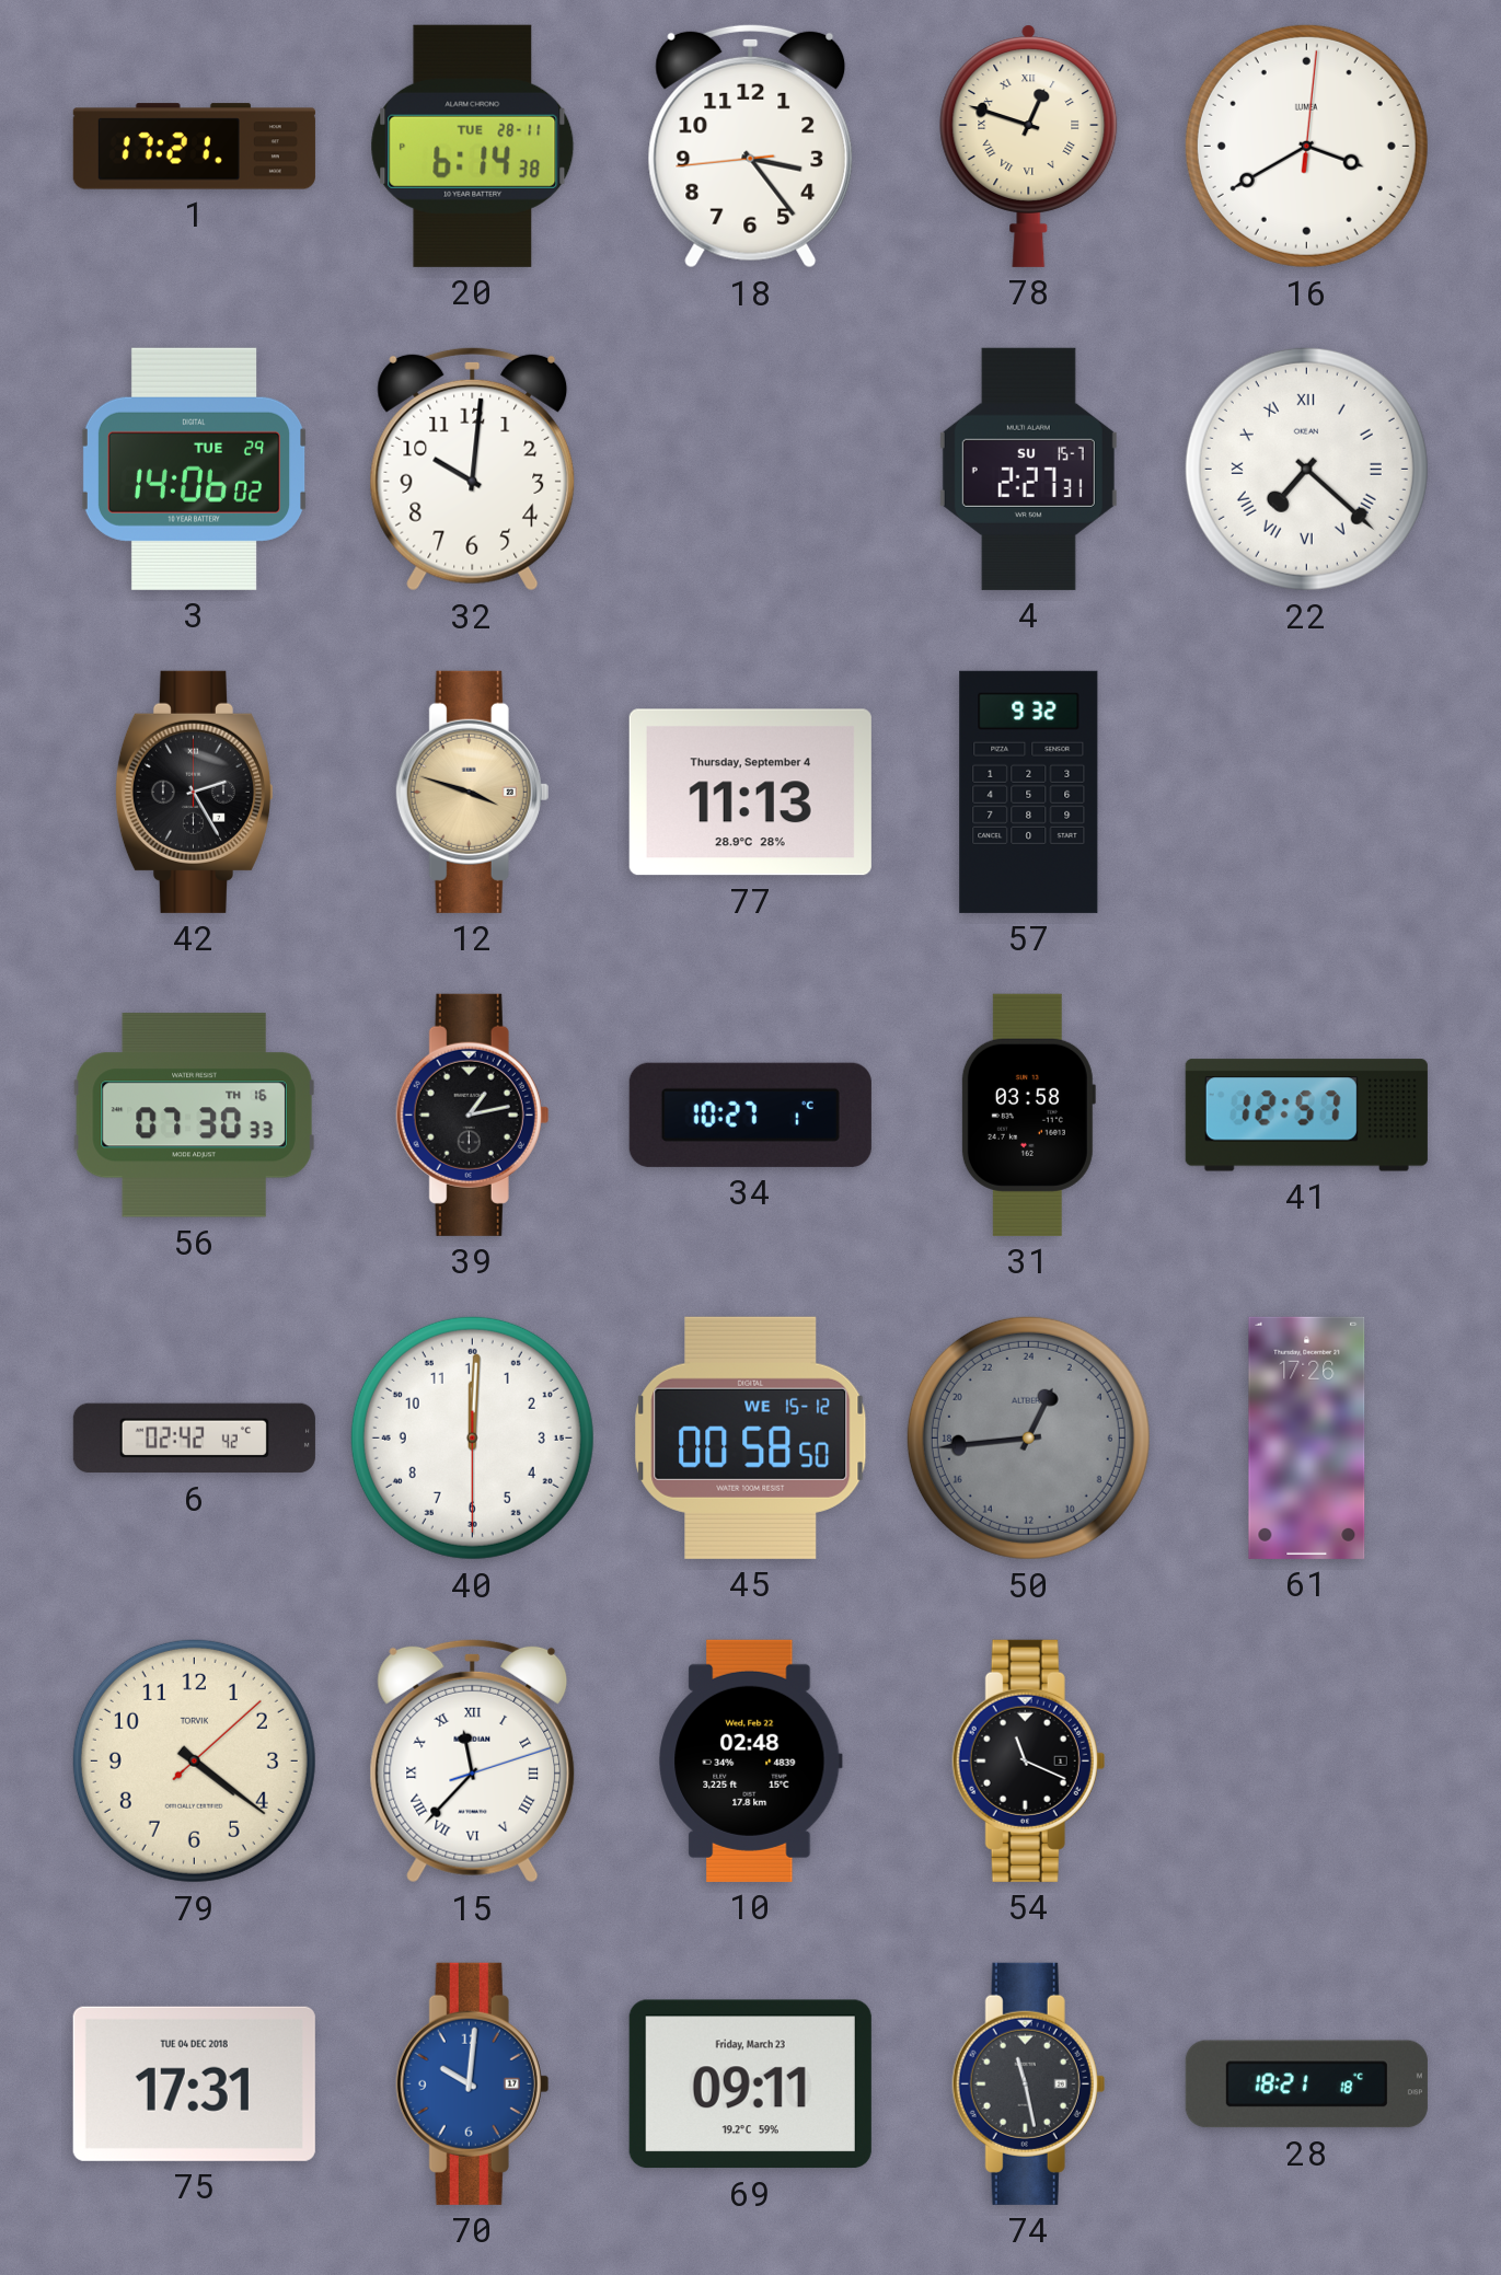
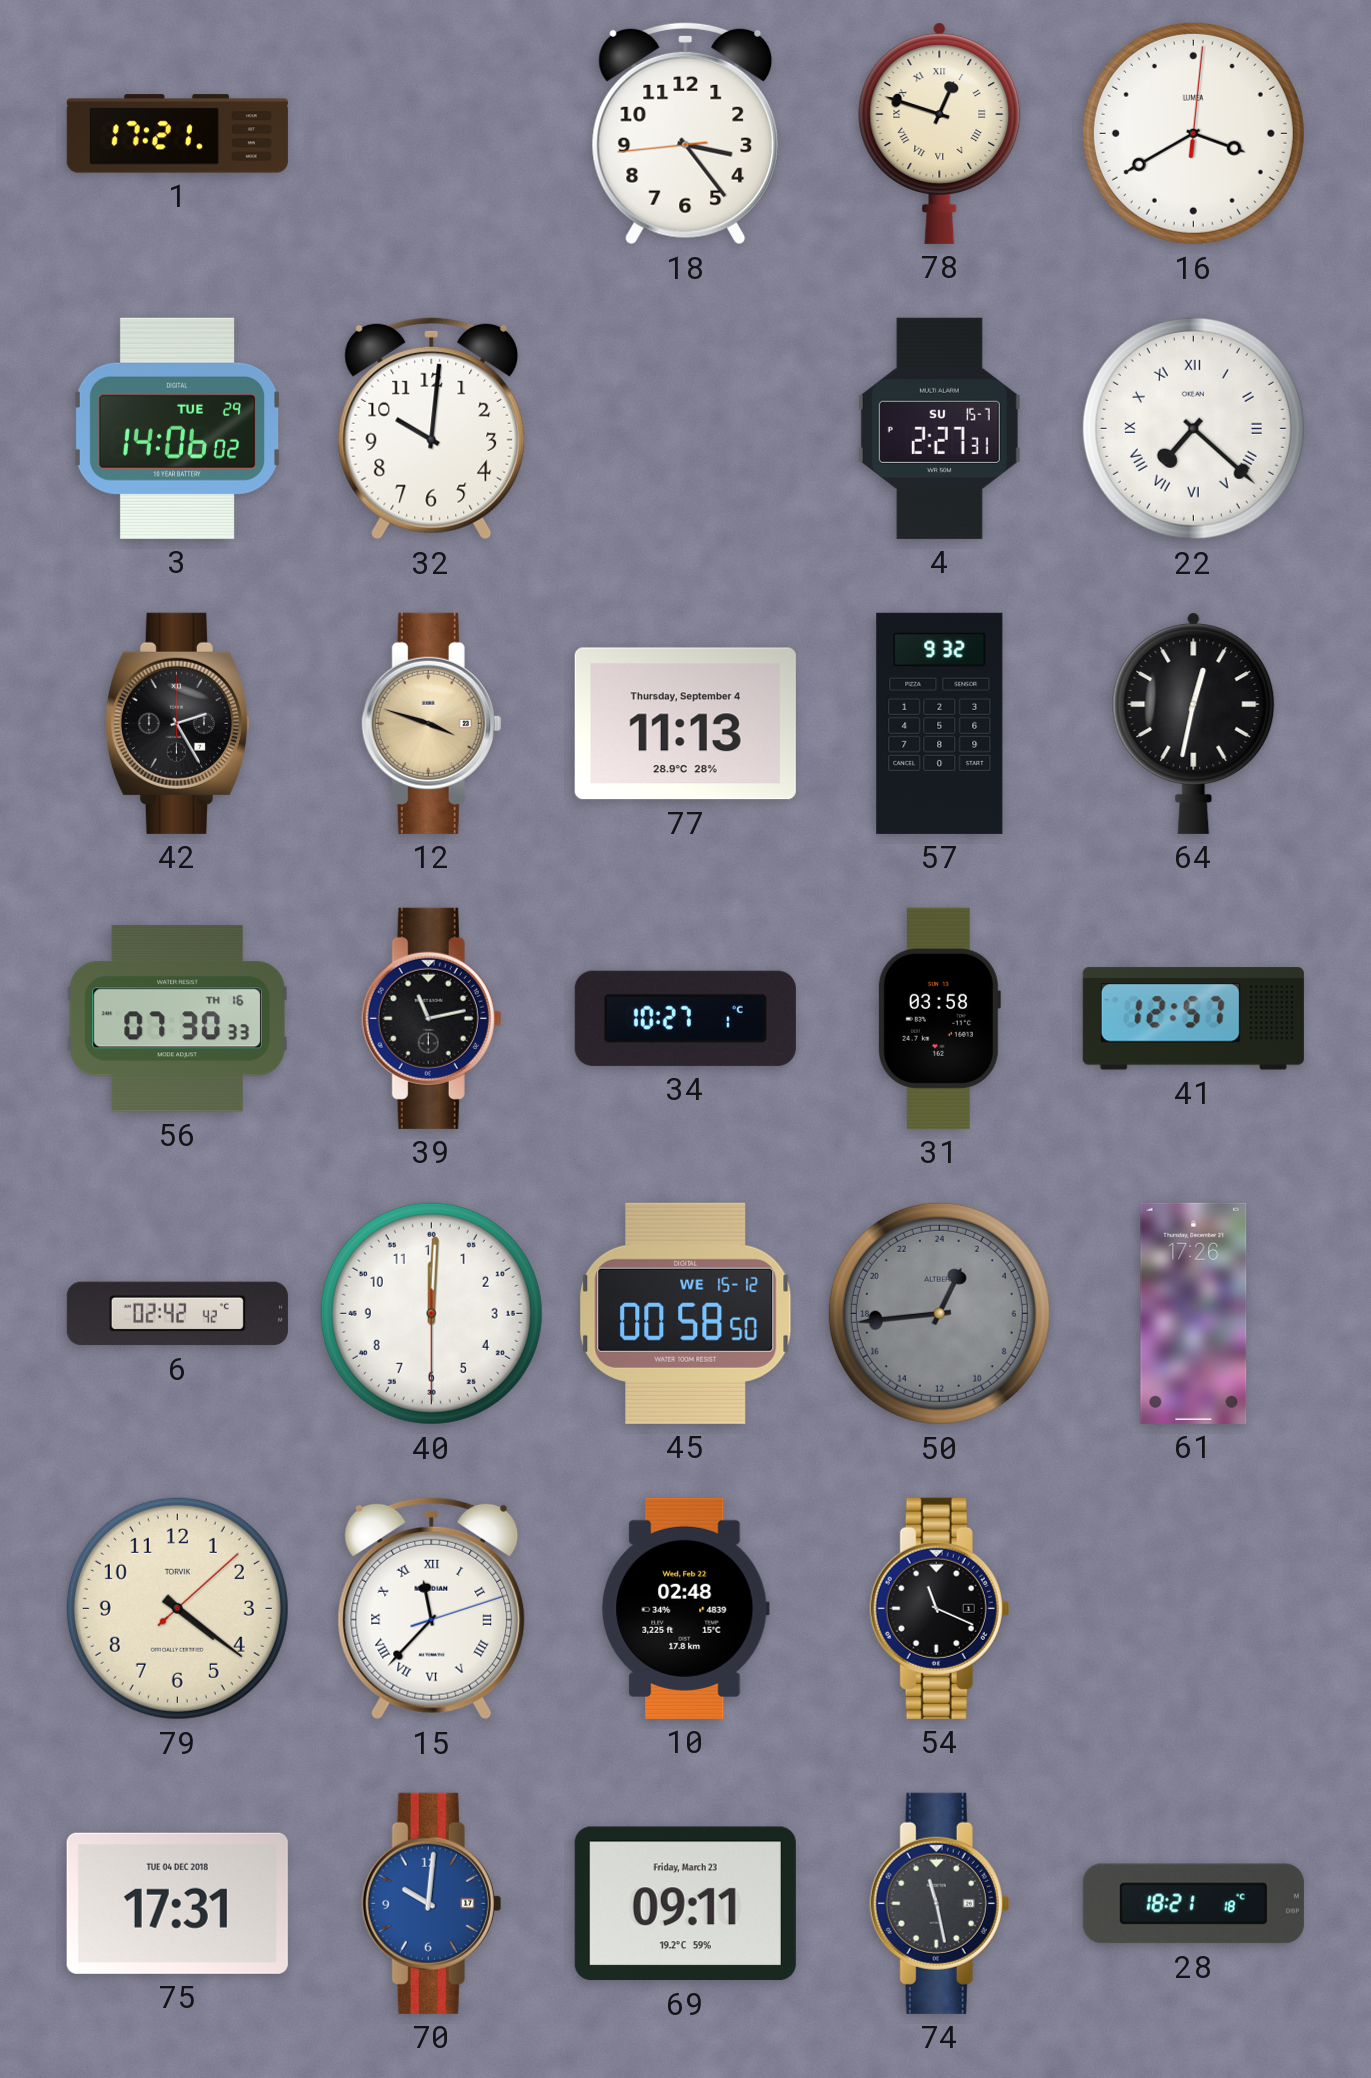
20: 6:14 -> none (473, 146)
64: none -> 12:32 (1194, 723)
39: 1:13 -> 11:13 (432, 1018)
